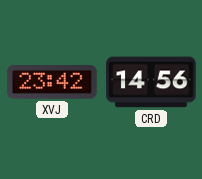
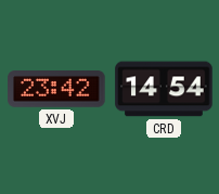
CRD: 14:56 -> 14:54 (164, 89)
